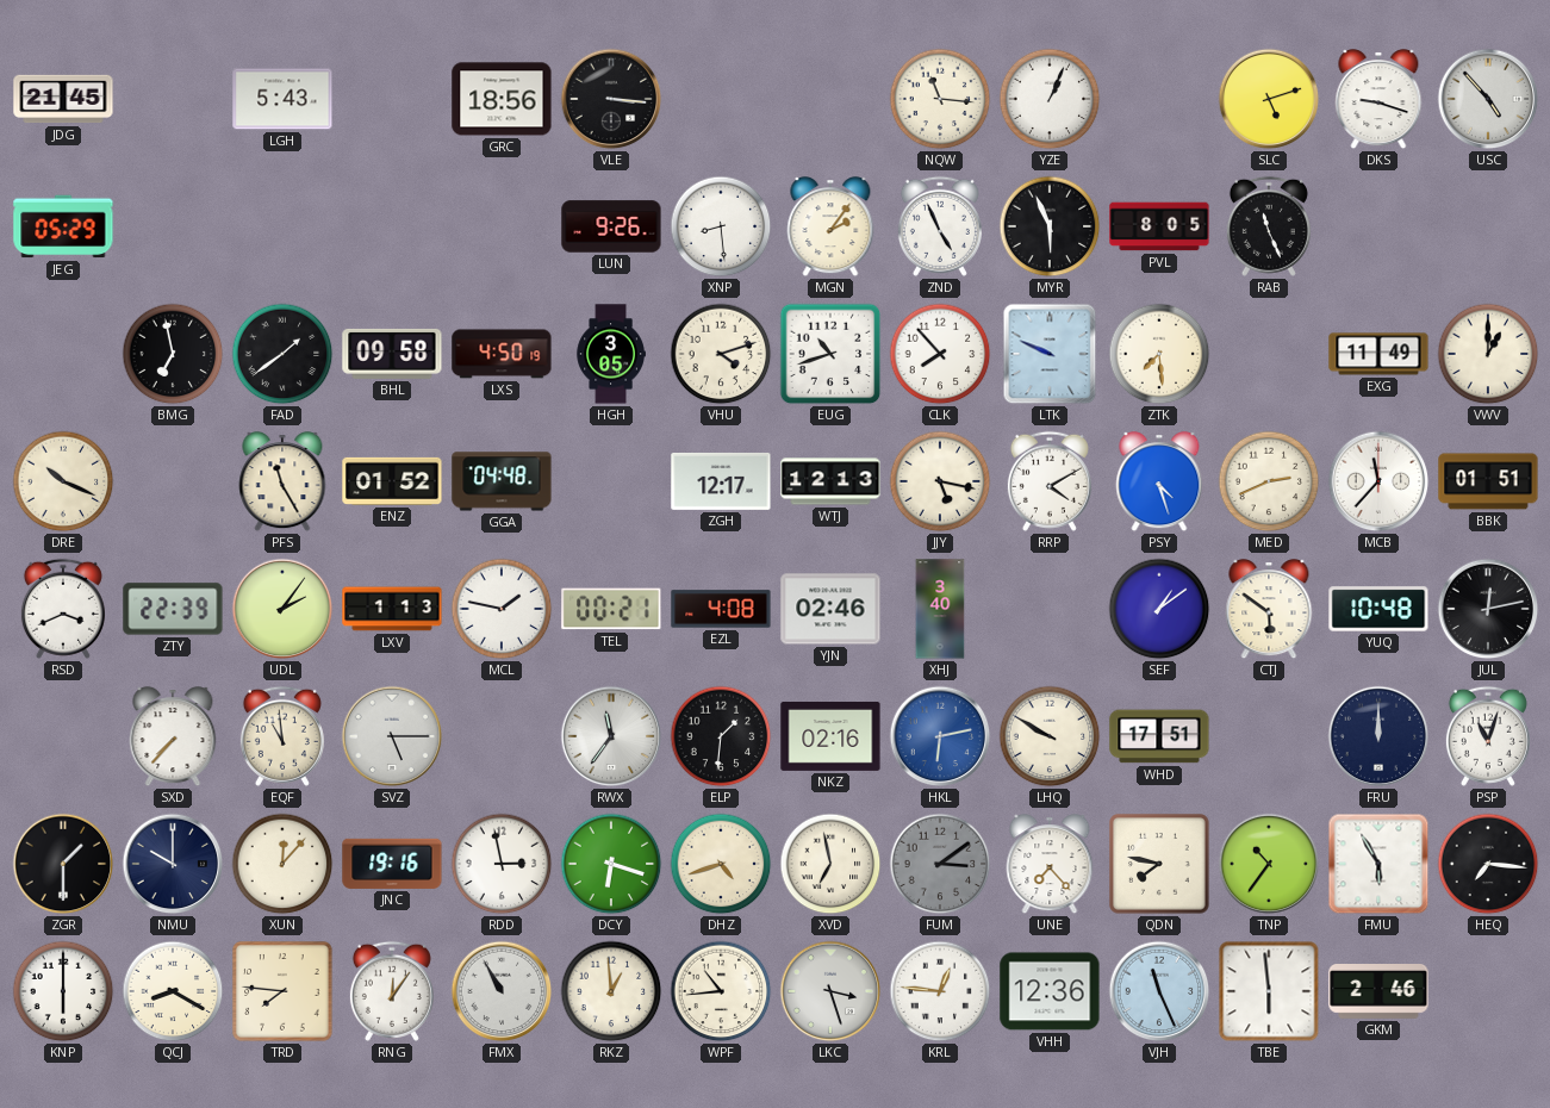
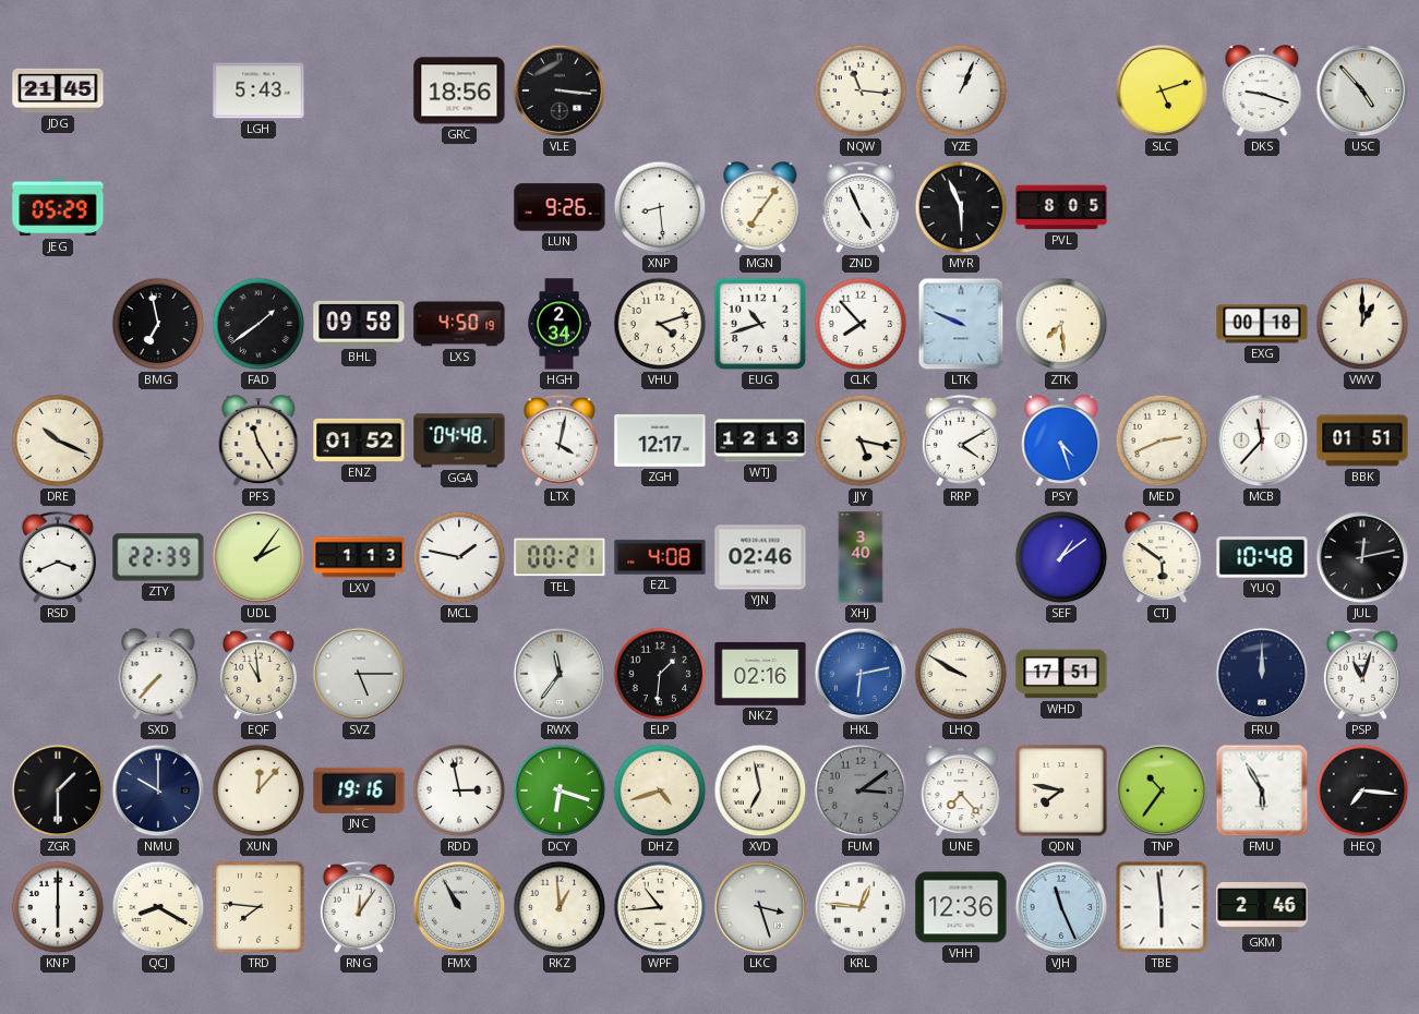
MGN: 2:06 -> 7:06 (760, 208)
RAB: 11:26 -> none (1269, 226)
HGH: 3:05 -> 2:34 (560, 324)
EXG: 11:49 -> 00:18 (1262, 324)
LTX: none -> 4:02 (560, 440)
